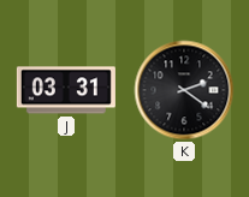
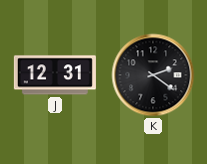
J: 03:31 -> 12:31 (55, 75)
